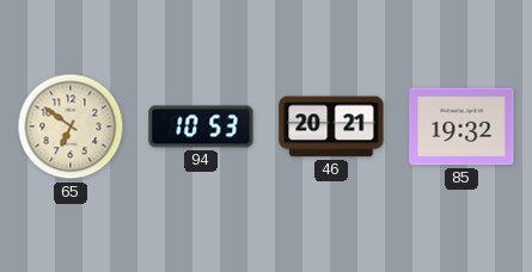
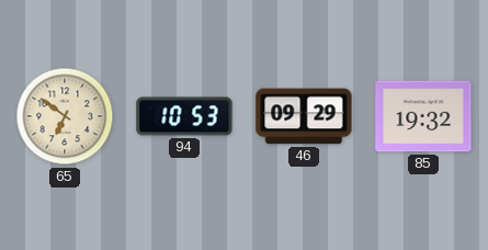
46: 20:21 -> 09:29 (304, 116)
